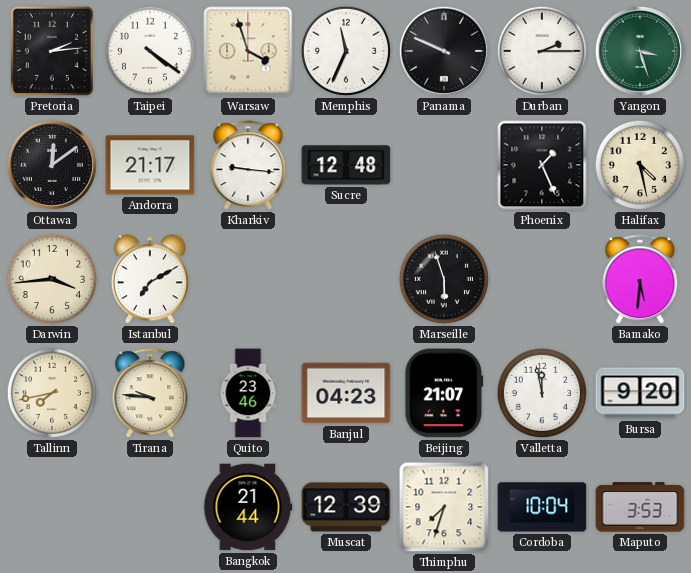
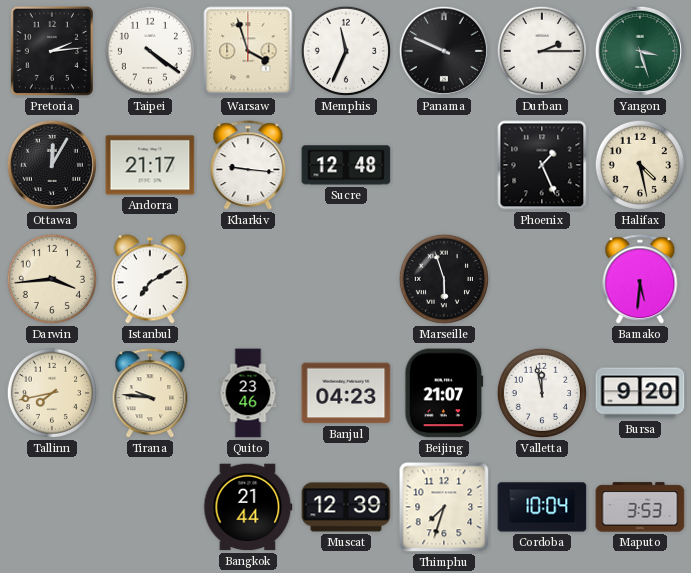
Ottawa: 12:09 -> 12:05 (52, 165)
